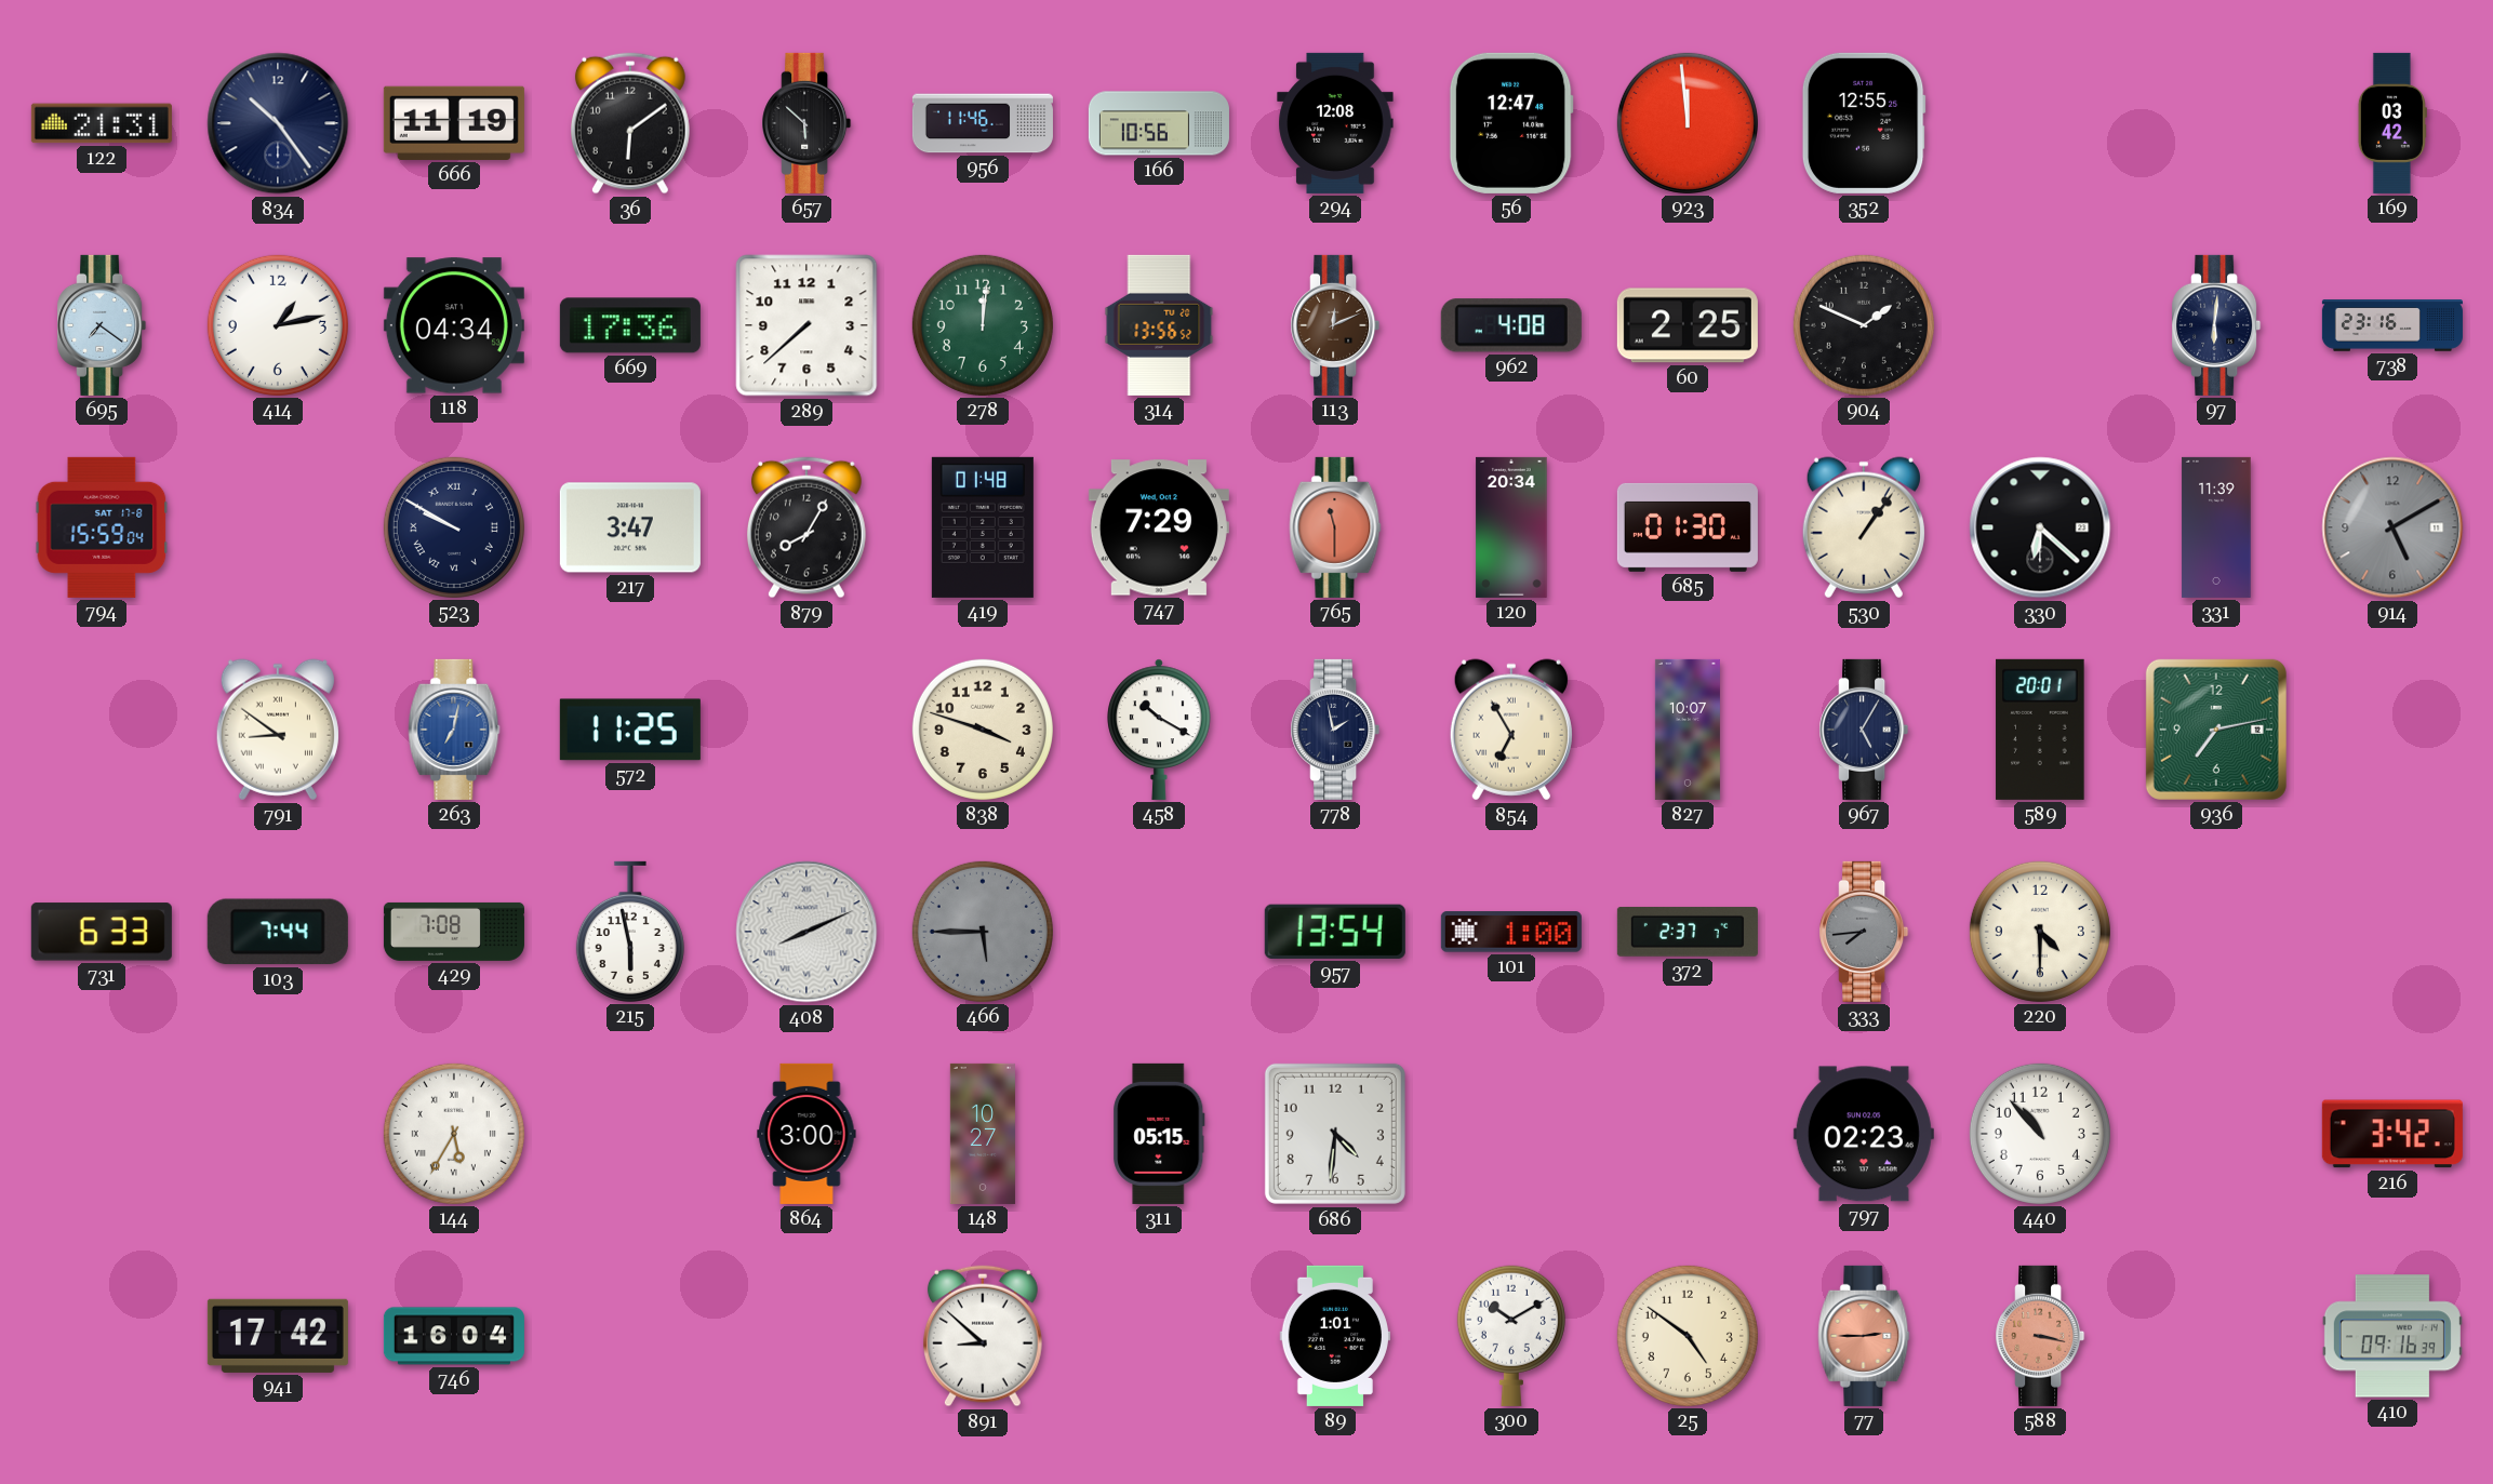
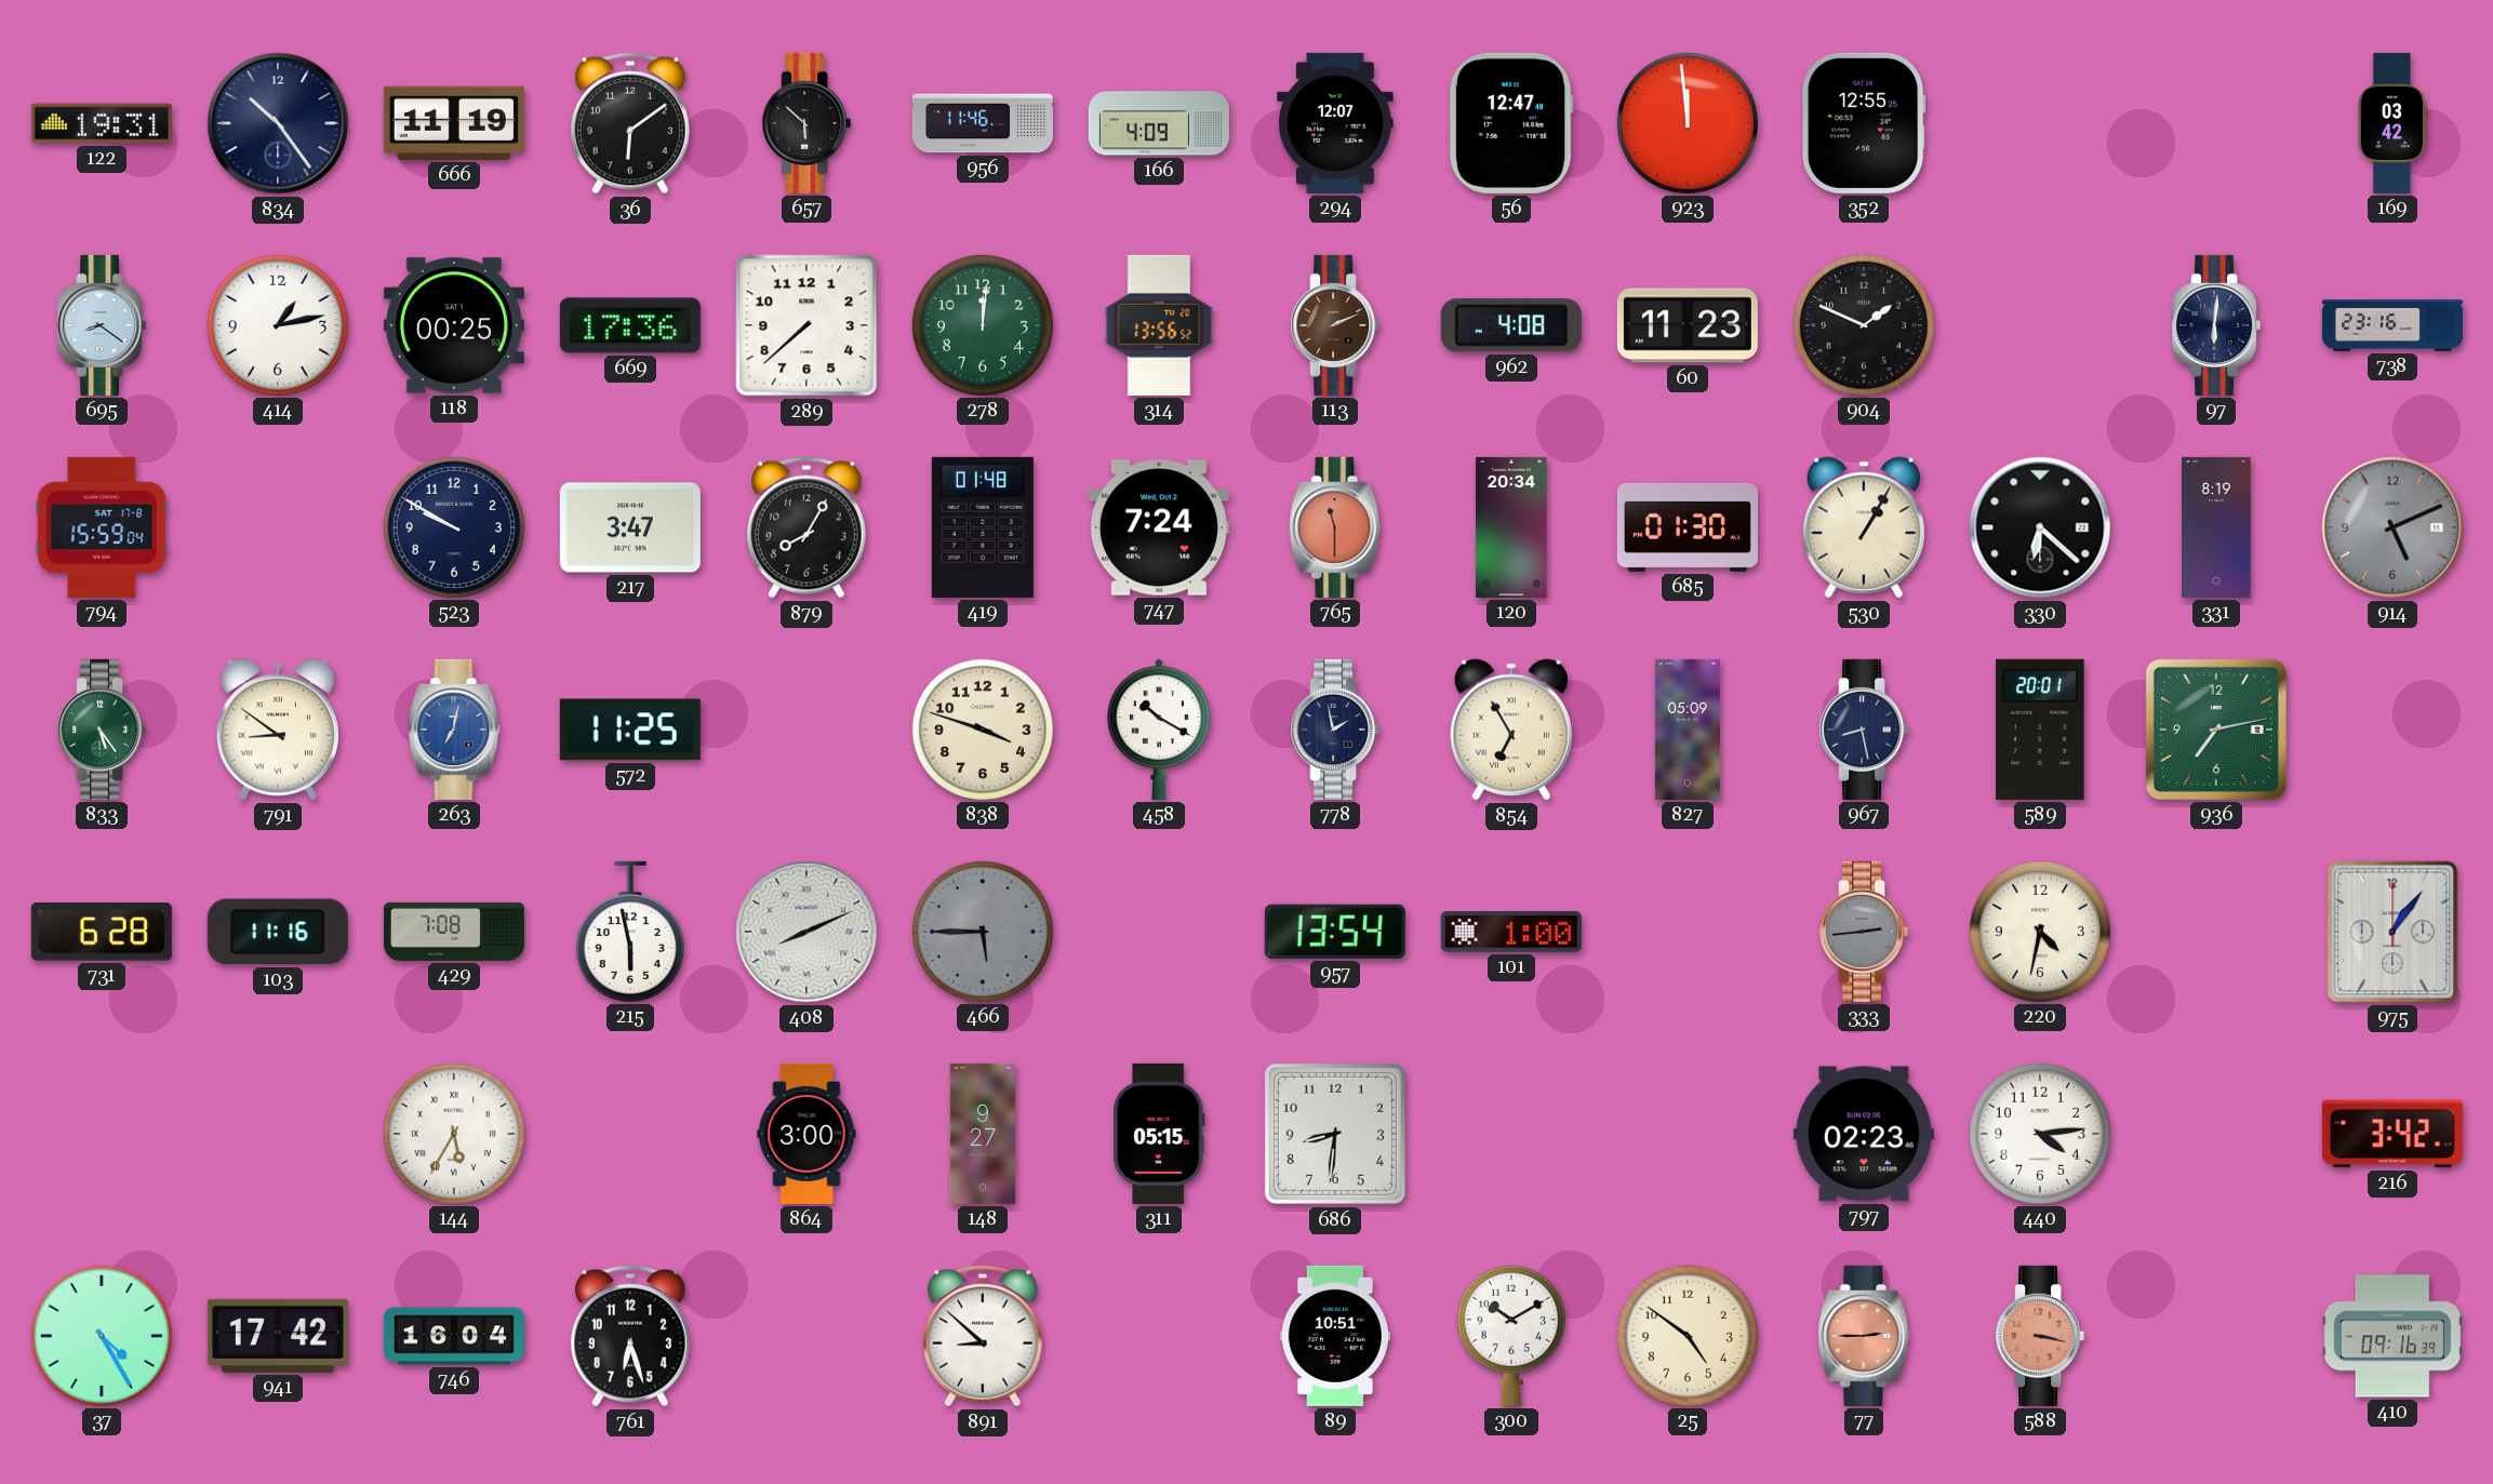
122: 21:31 -> 19:31 (102, 123)
166: 10:56 -> 4:09 (1159, 123)
294: 12:08 -> 12:07 (1335, 123)
695: 7:21 -> 8:21 (102, 325)
118: 04:34 -> 00:25 (454, 325)
113: 12:11 -> 2:11 (1335, 325)
60: 2:25 -> 11:23 (1688, 325)
523 numerals: Roman -> Arabic (454, 527)
747: 7:29 -> 7:24 (1159, 527)
530: 1:06 -> 1:05 (1864, 527)
331: 11:39 -> 8:19 (2216, 527)
914: 5:10 -> 5:11 (2392, 527)
833: none -> 5:24 (102, 730)
827: 10:07 -> 05:09 (1688, 730)
967: 5:05 -> 8:28 (1864, 730)
731: 6:33 -> 6:28 (102, 932)
103: 7:44 -> 11:16 (278, 932)
372: 2:37 -> none (1688, 932)
333: 7:44 -> 2:44 (1864, 932)
220: 4:30 -> 4:32 (2040, 932)
975: none -> 1:06 (2392, 932)
148: 10:27 -> 9:27 (983, 1134)
686: 4:31 -> 8:31 (1335, 1134)
440: 10:53 -> 4:14 (2040, 1134)
37: none -> 4:25 (102, 1336)
761: none -> 6:27 (630, 1336)
89: 1:01 -> 10:51 (1334, 1336)
